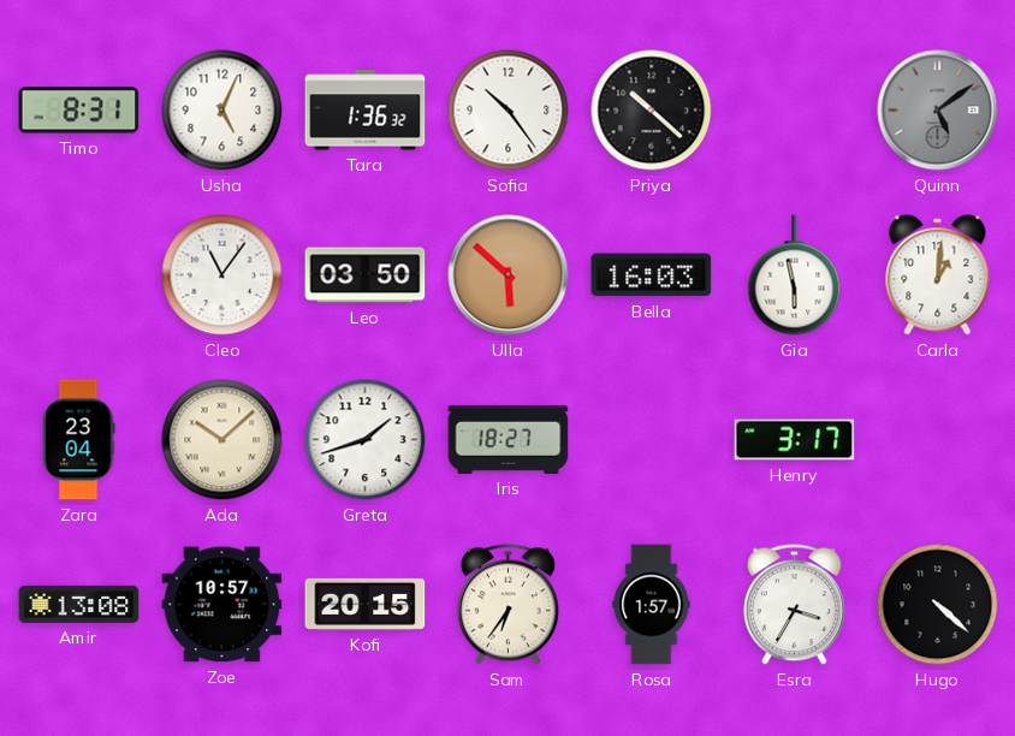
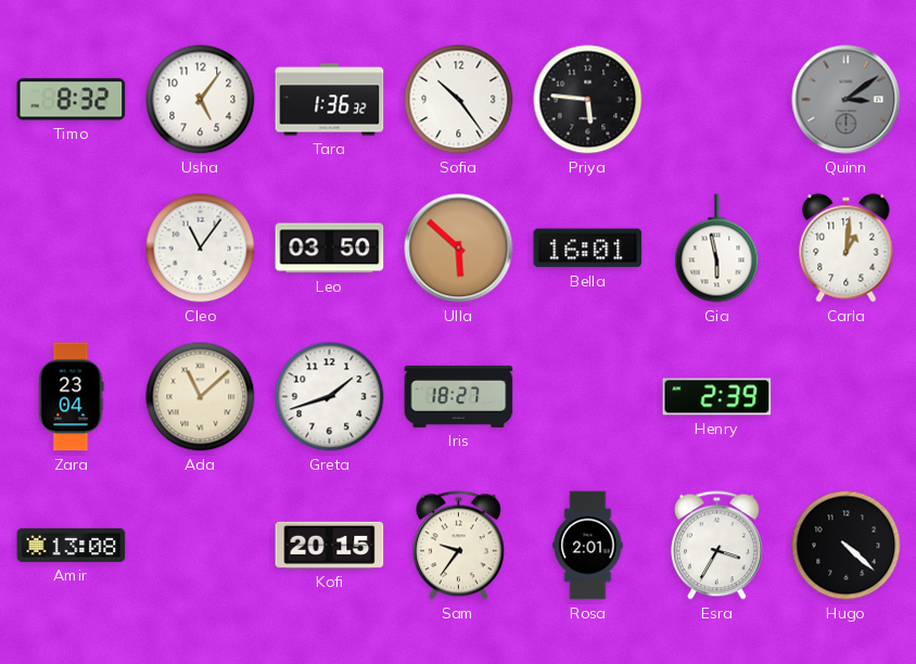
Timo: 8:31 -> 8:32 (72, 100)
Usha: 5:04 -> 5:06 (201, 100)
Priya: 10:22 -> 5:46 (588, 100)
Quinn: 5:09 -> 3:09 (847, 100)
Bella: 16:03 -> 16:01 (588, 248)
Ada: 10:08 -> 11:08 (201, 397)
Henry: 3:17 -> 2:39 (717, 397)
Zoe: 10:57 -> none (222, 605)
Sam: 6:36 -> 9:36 (458, 546)
Rosa: 1:57 -> 2:01 (588, 546)
